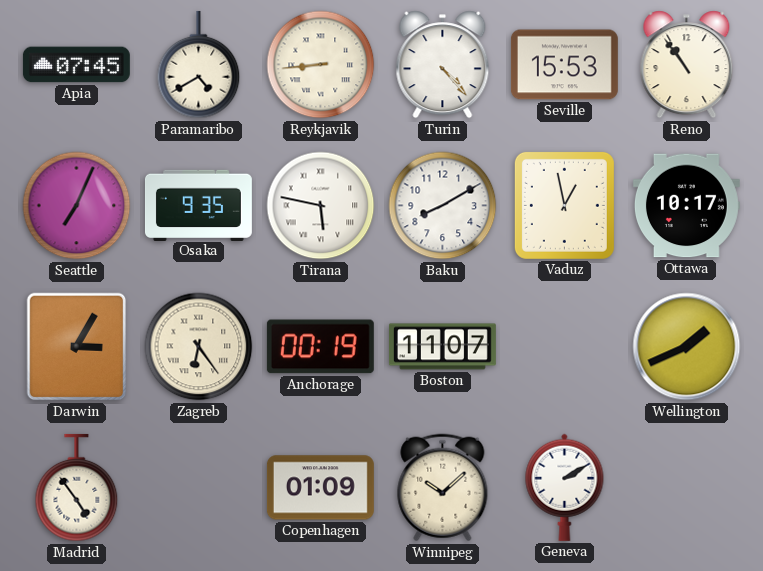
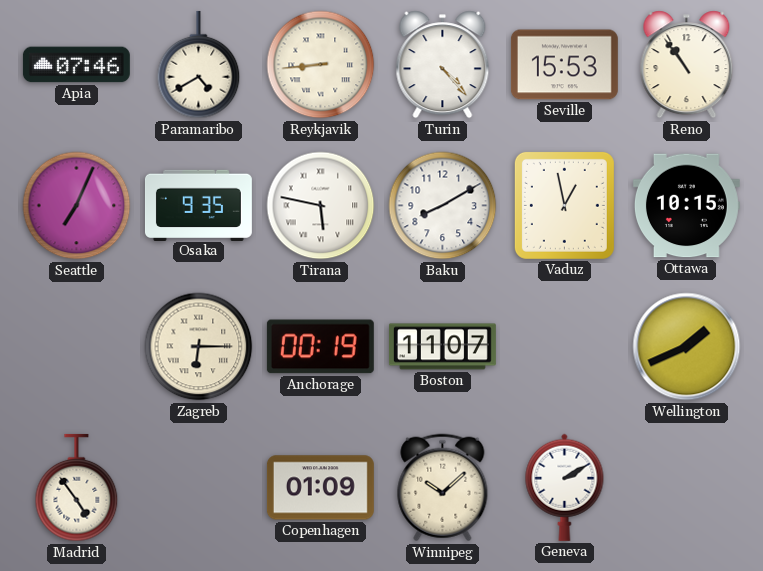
Apia: 07:45 -> 07:46 (76, 65)
Ottawa: 10:17 -> 10:15 (686, 206)
Darwin: 3:05 -> none (77, 347)
Zagreb: 6:24 -> 6:15 (199, 347)
